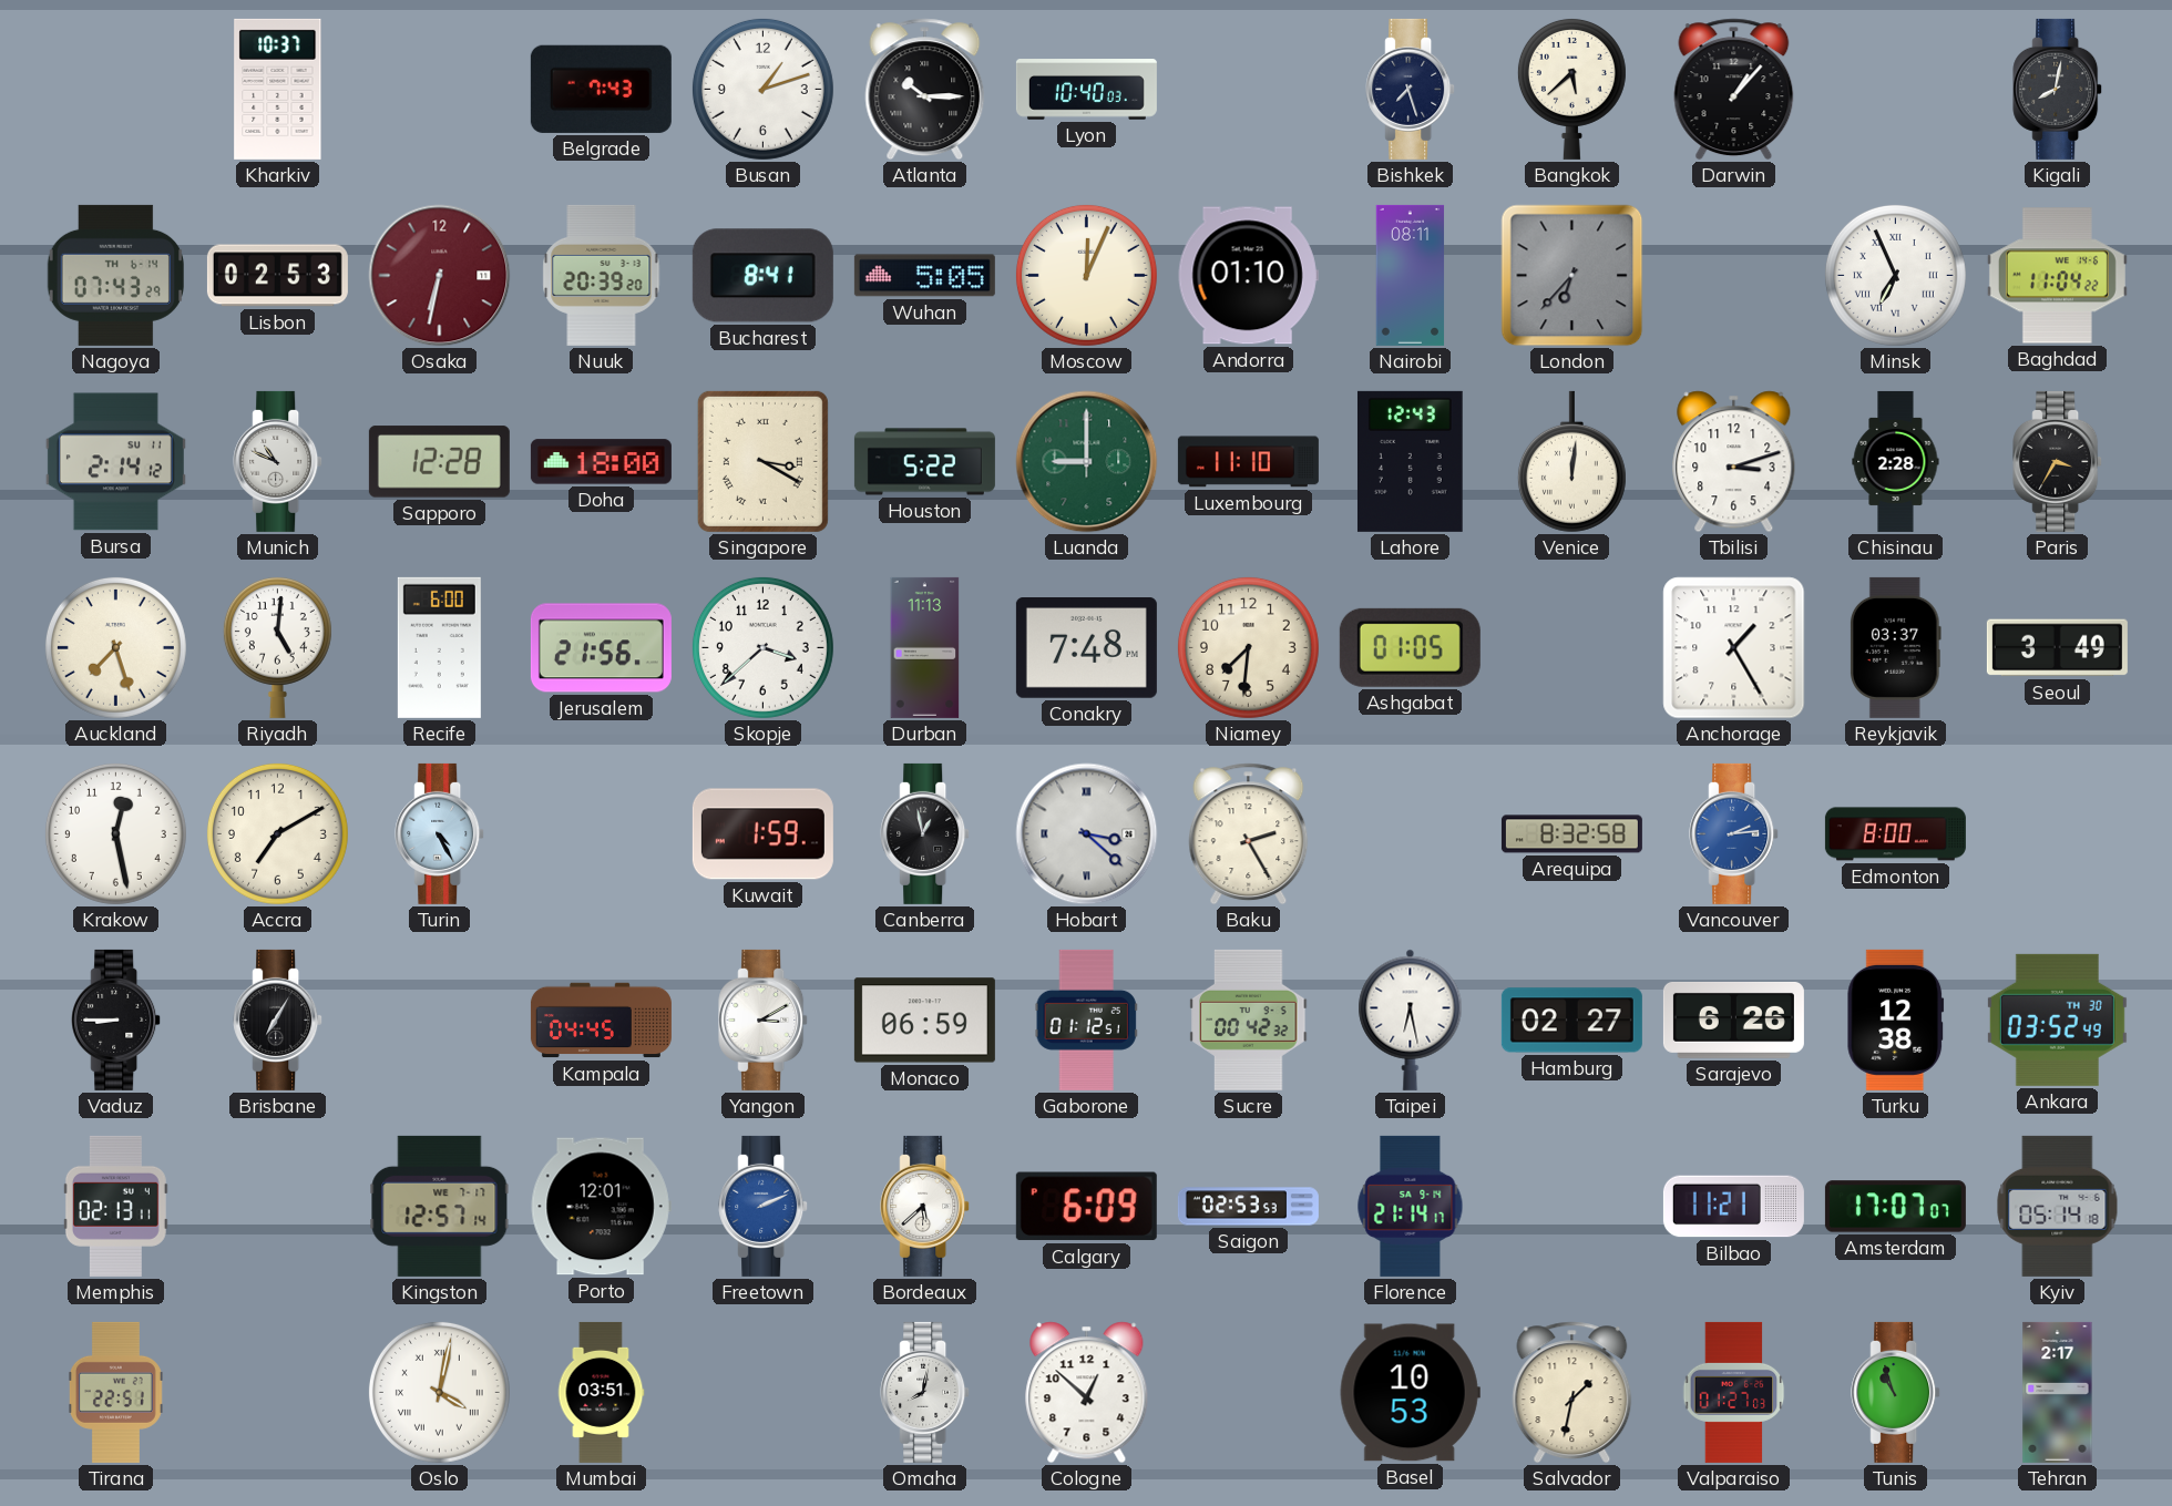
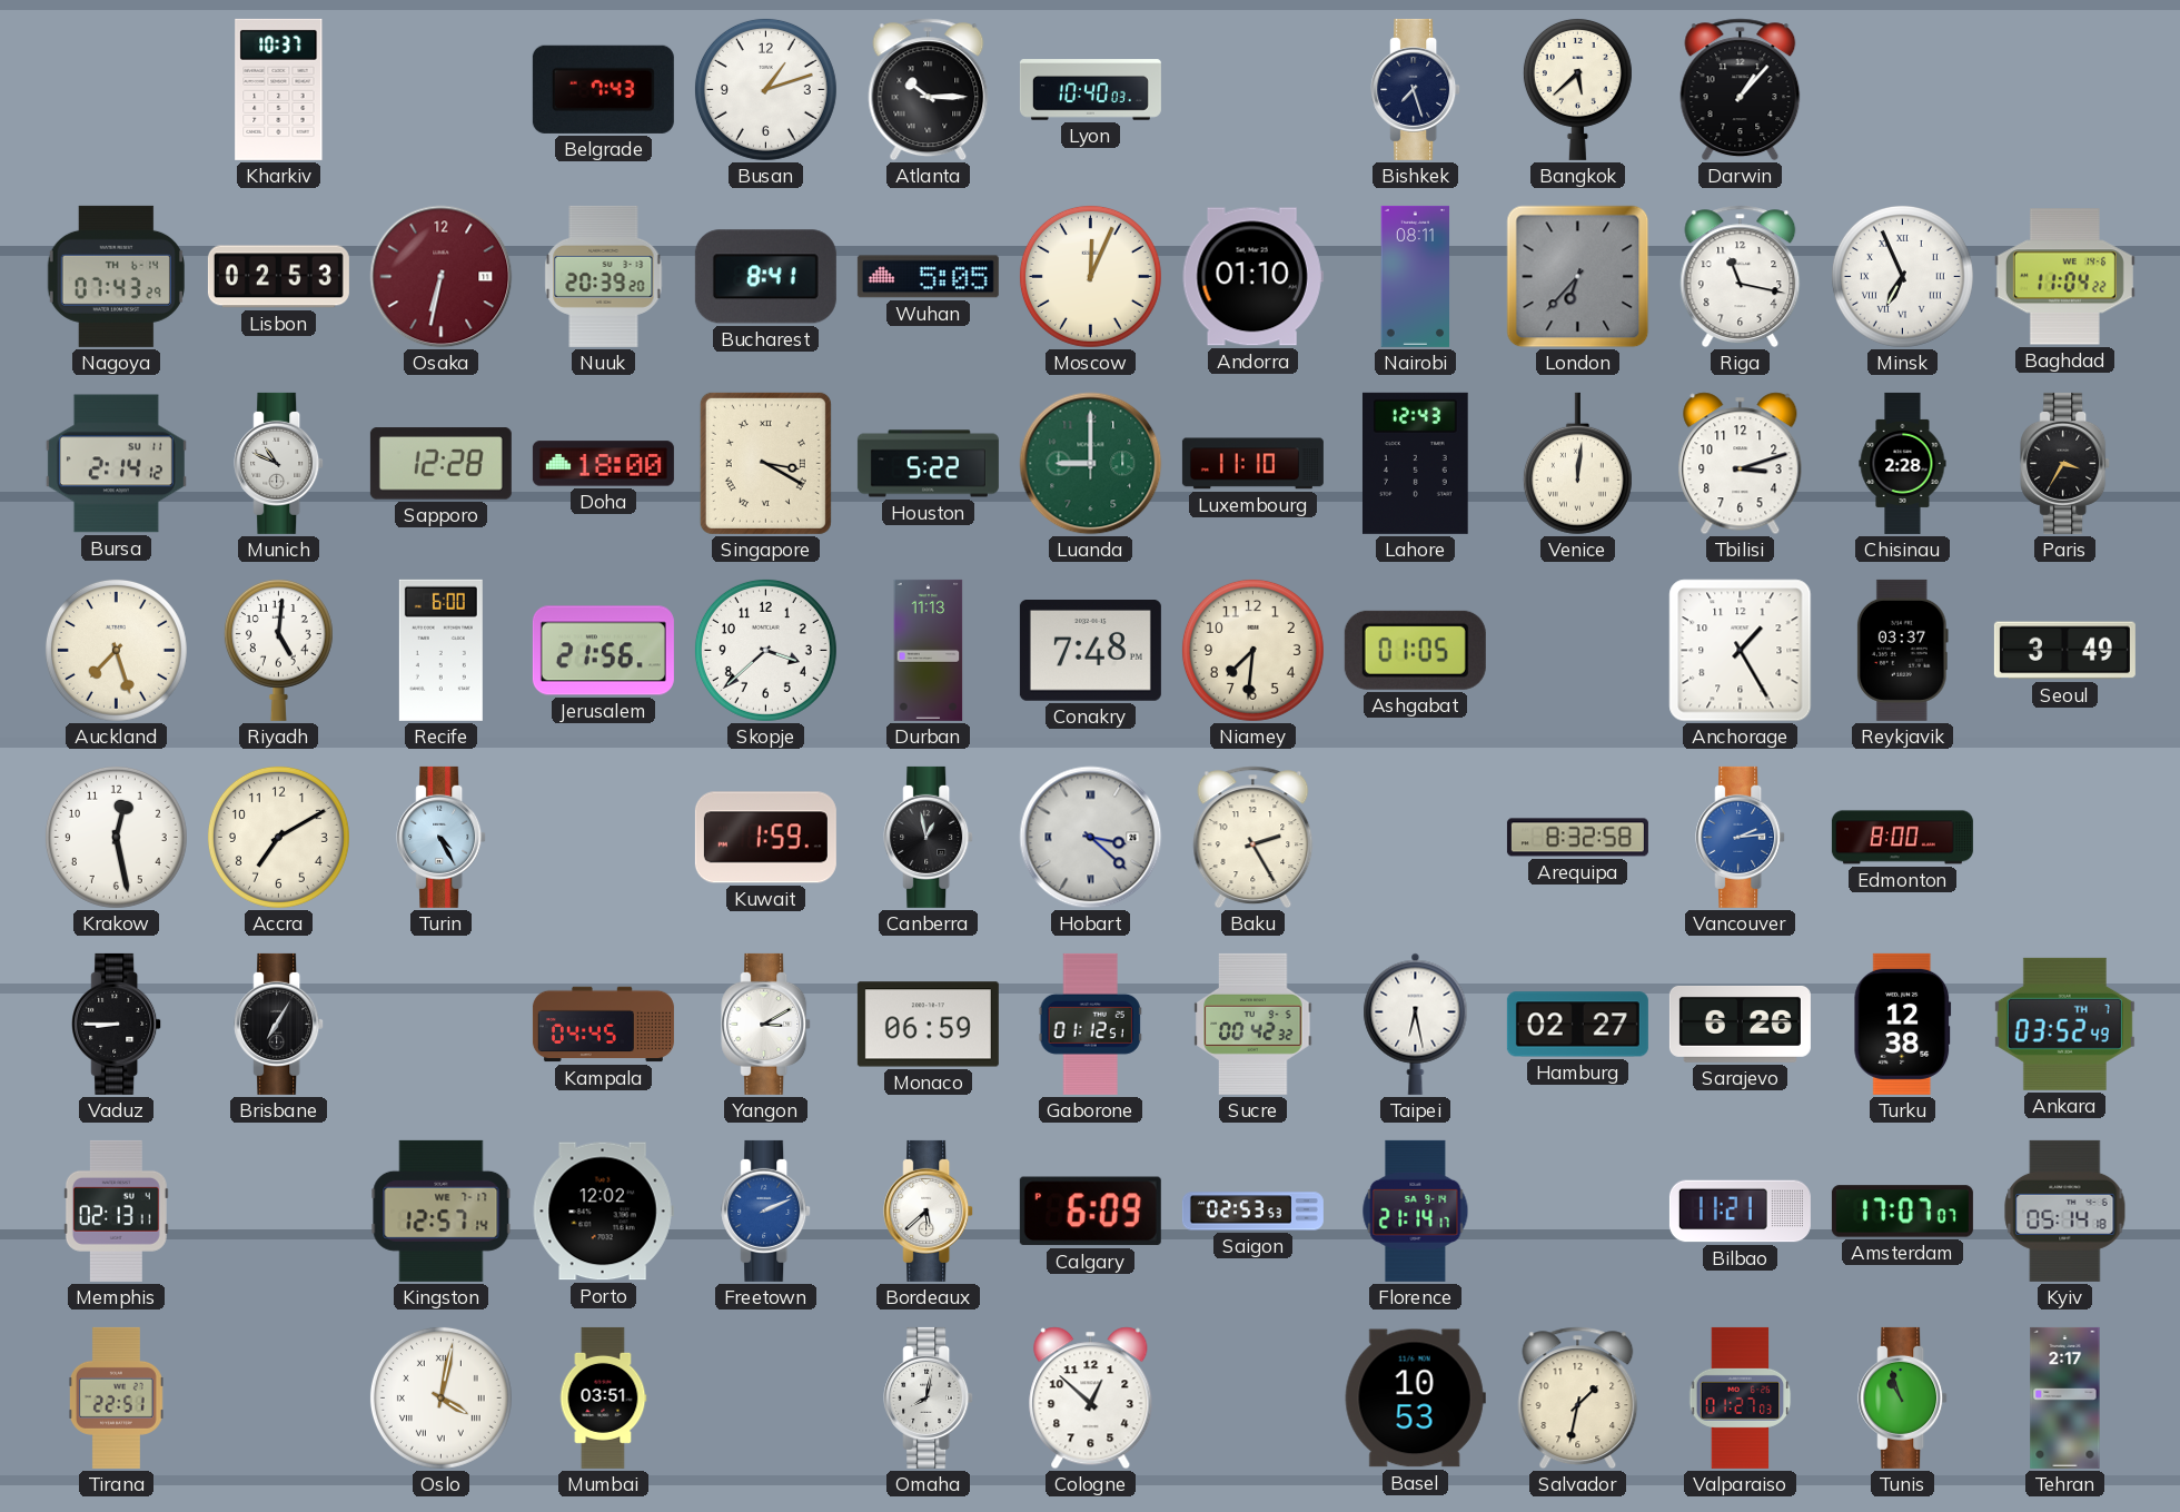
Kigali: 8:02 -> none (2058, 89)
Riga: none -> 11:17 (1741, 277)
Ankara date: TH 30 -> TH 7 (2064, 1024)
Porto: 12:01 -> 12:02 (603, 1212)
